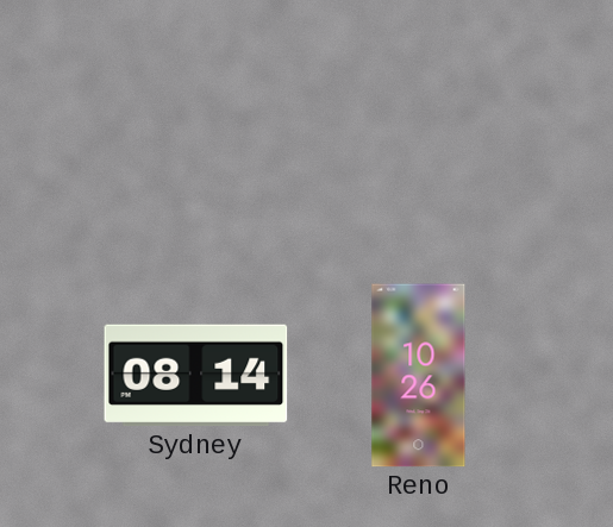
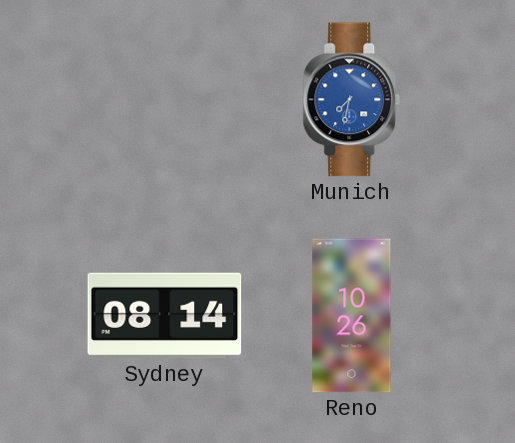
Munich: none -> 7:32 (352, 100)
